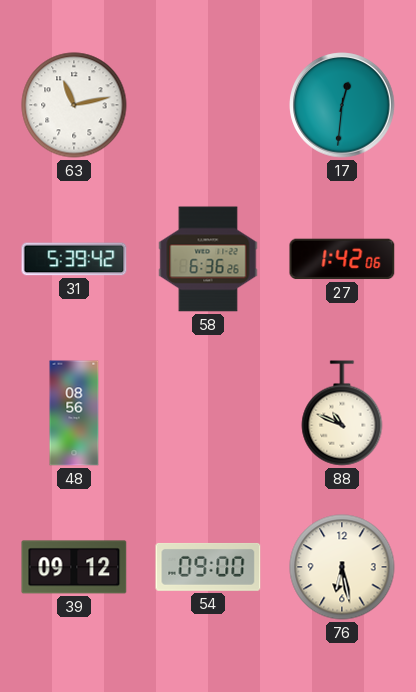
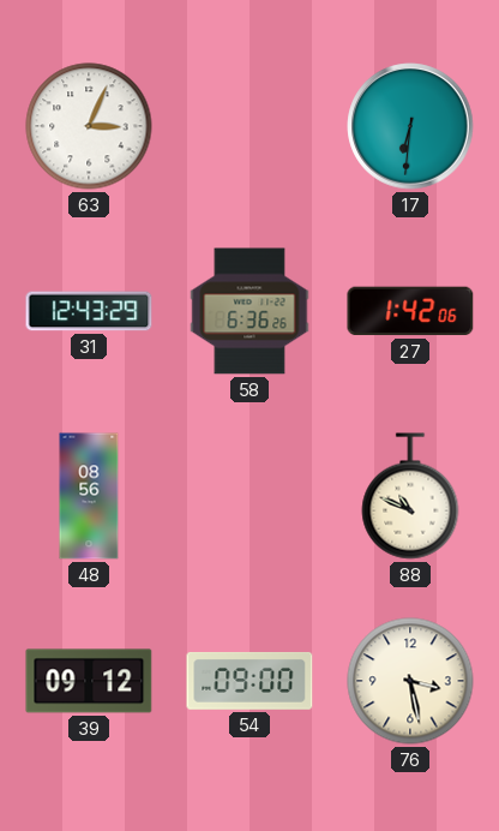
63: 11:13 -> 3:04 (89, 126)
17: 12:31 -> 6:31 (410, 126)
31: 5:39 -> 12:43 (89, 311)
76: 6:28 -> 3:28 (410, 681)
